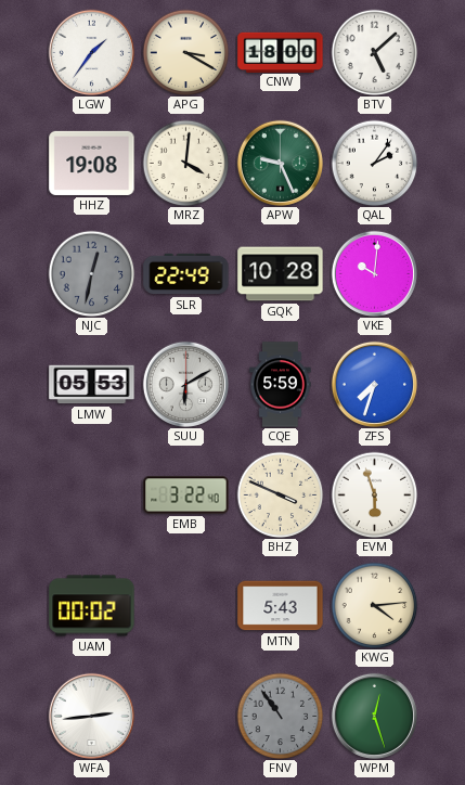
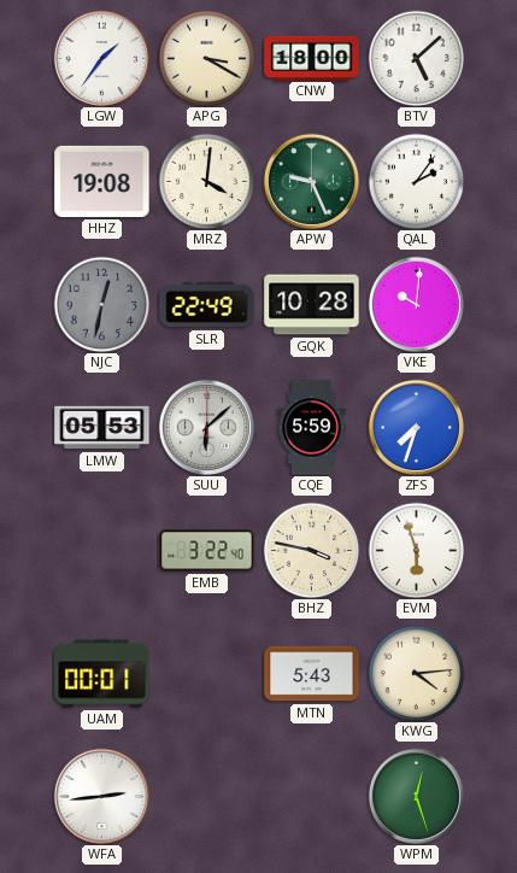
SUU: 6:10 -> 6:08 (206, 427)
BHZ: 3:49 -> 3:47 (311, 550)
UAM: 00:02 -> 00:01 (102, 674)
FNV: 10:54 -> none (280, 716)
